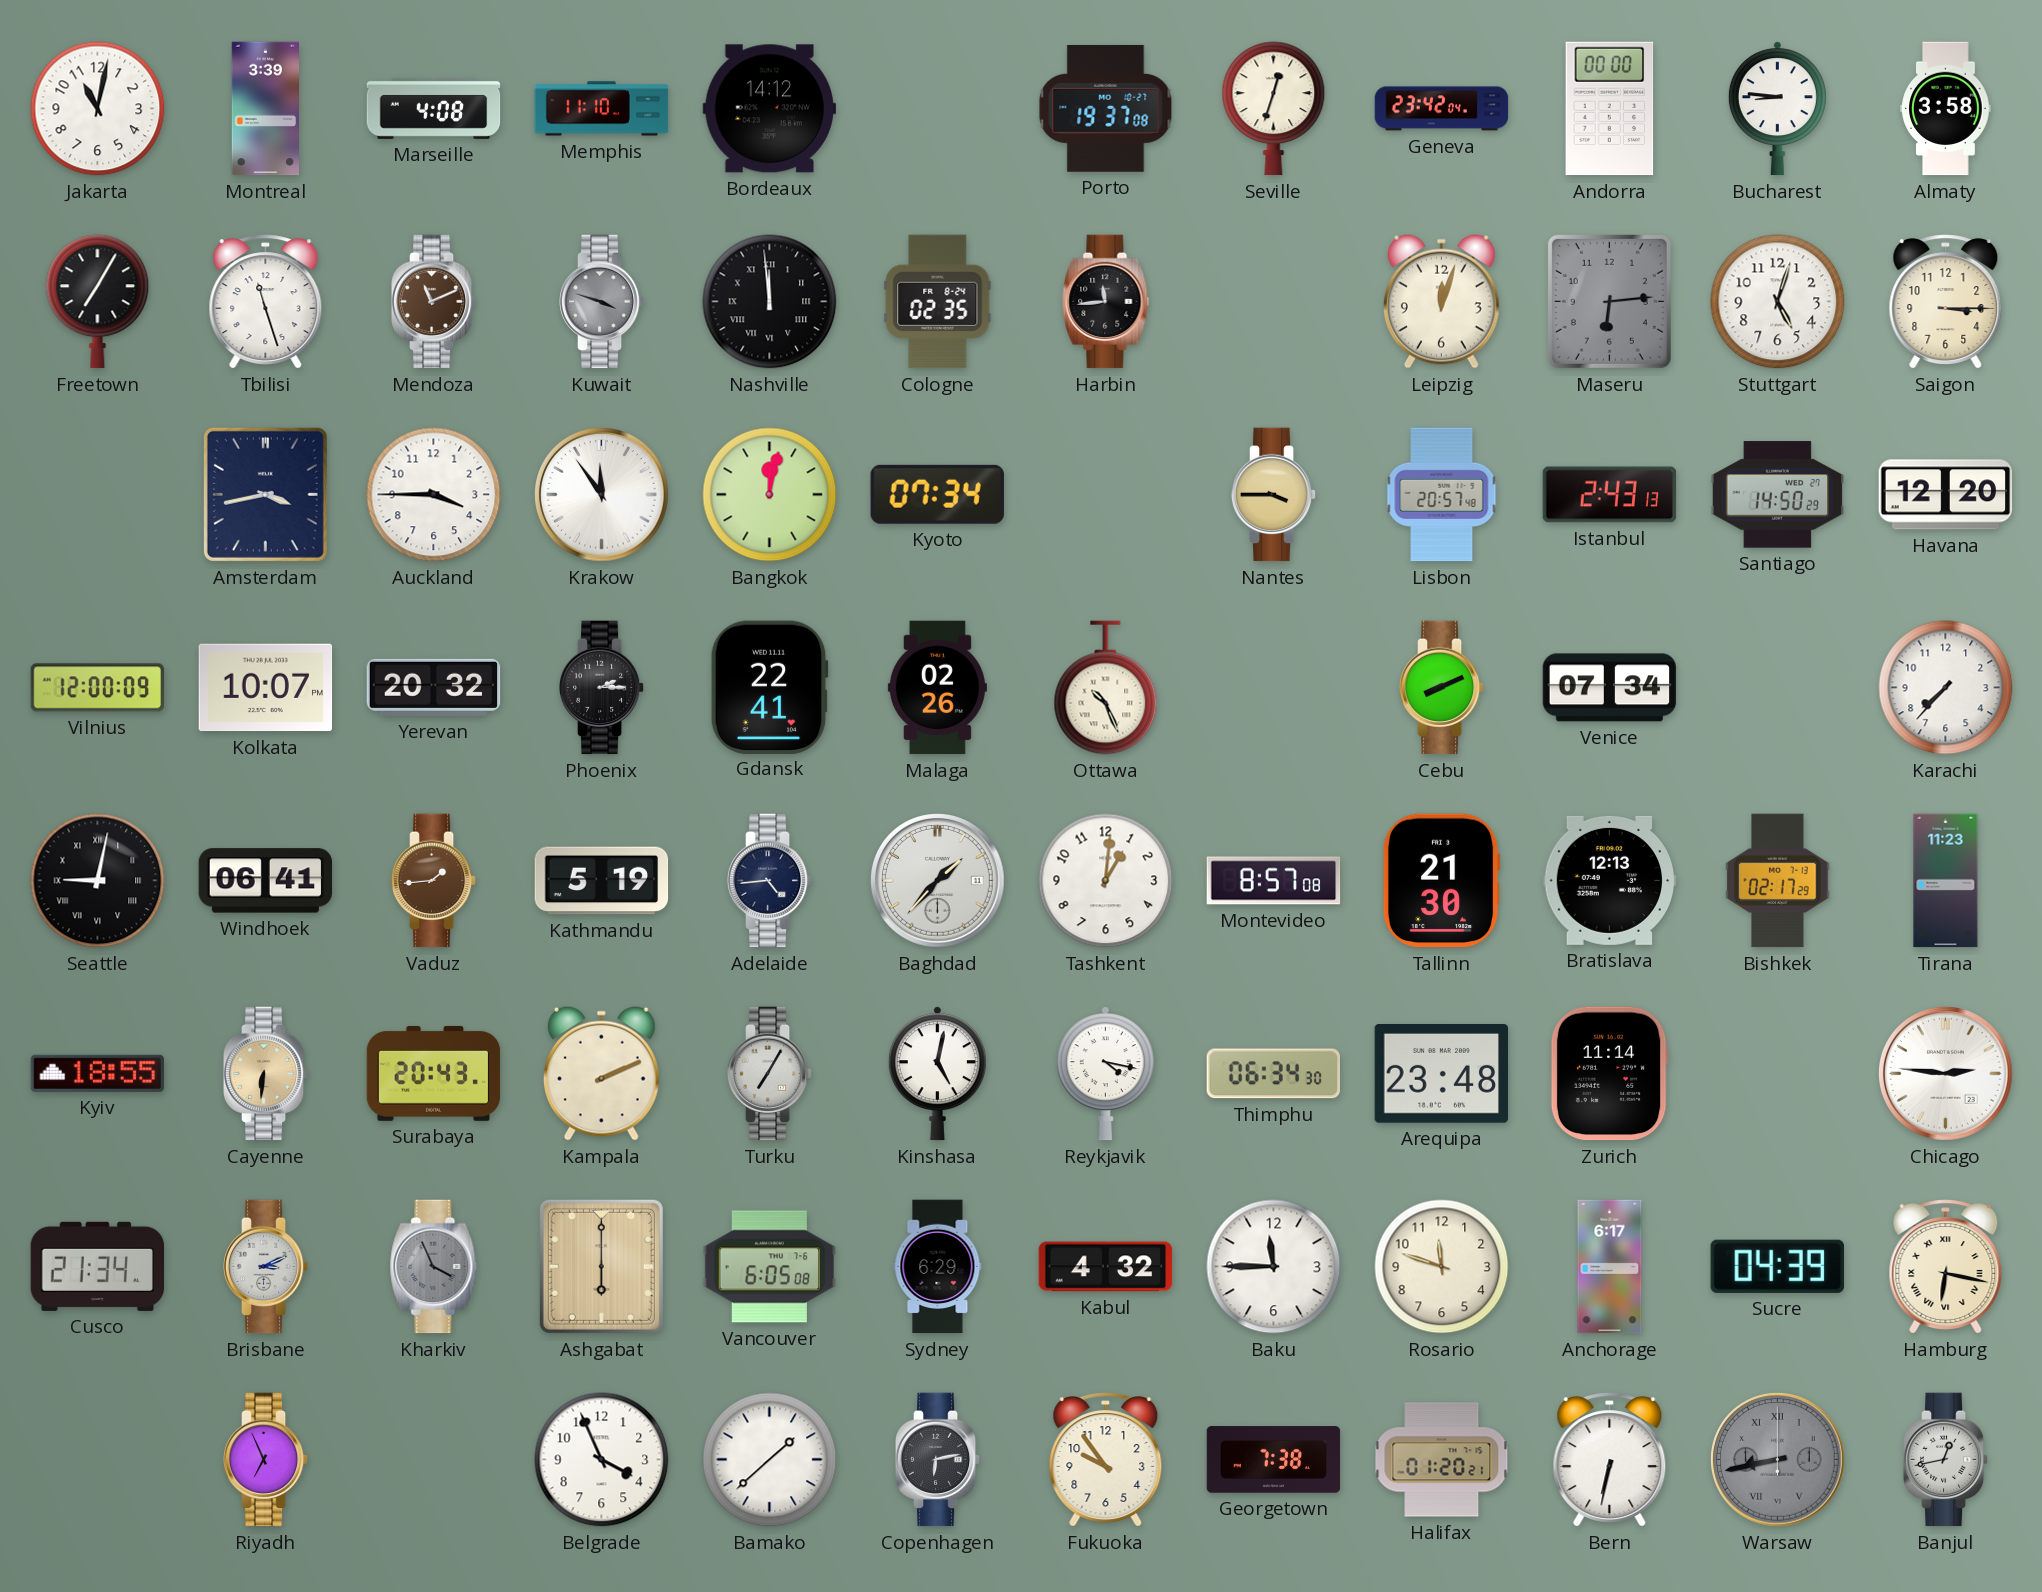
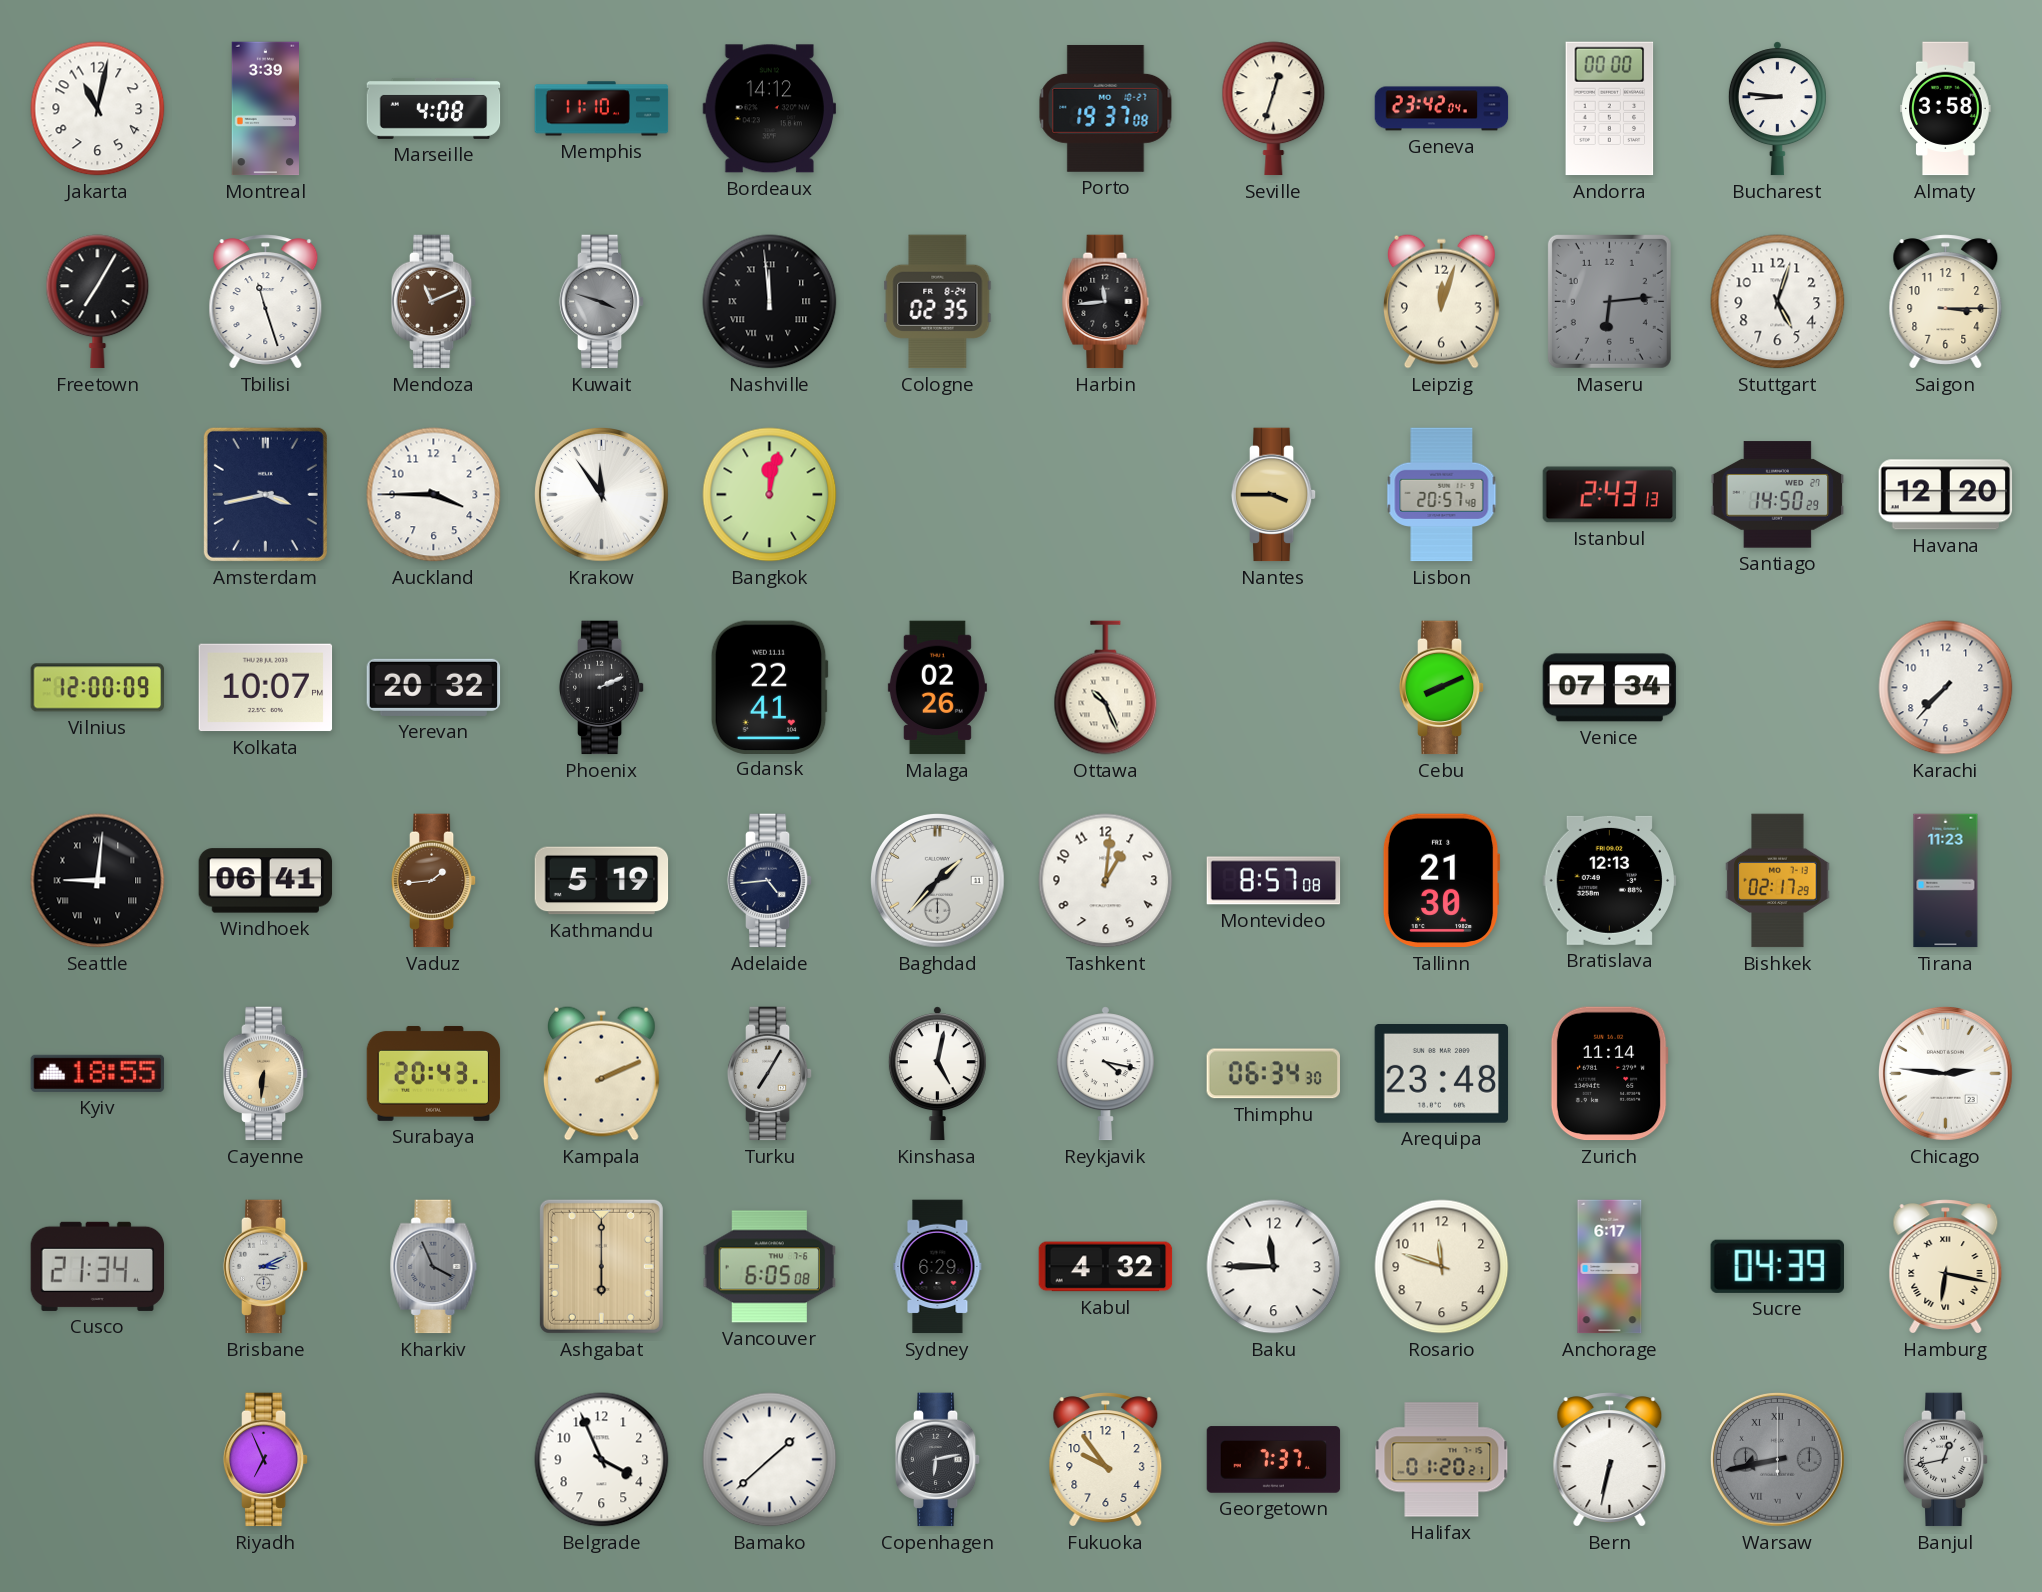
Kyoto: 07:34 -> none (937, 494)
Phoenix: 2:15 -> 2:11 (602, 688)
Seattle: 9:02 -> 9:01 (98, 881)
Georgetown: 7:38 -> 7:37 (1274, 1460)
